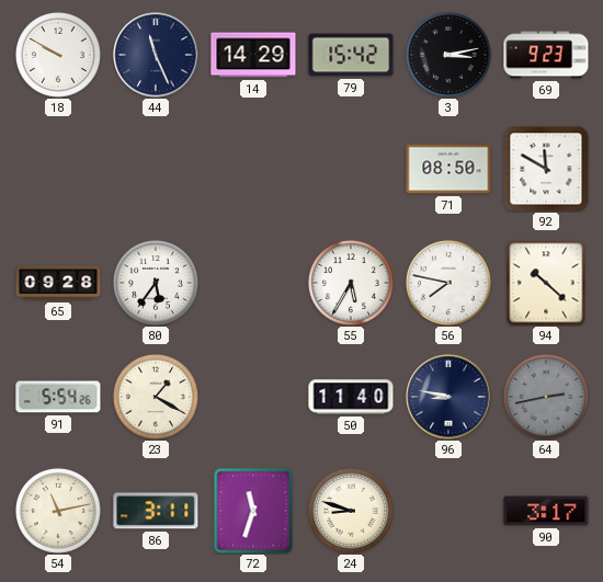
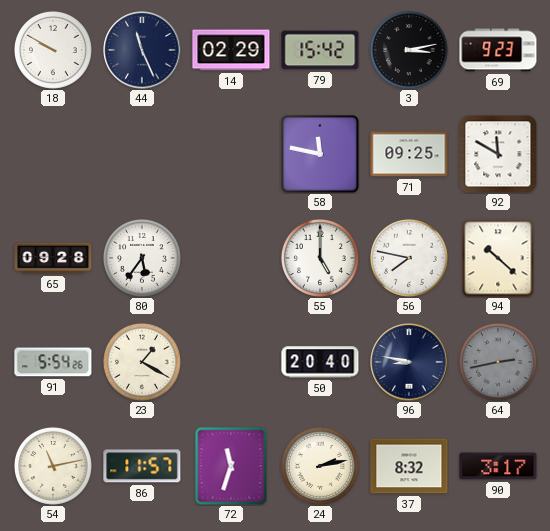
14: 14:29 -> 02:29 (231, 50)
58: none -> 11:47 (320, 154)
71: 08:50 -> 09:25 (409, 154)
55: 5:35 -> 5:00 (320, 258)
50: 11:40 -> 20:40 (320, 362)
86: 3:11 -> 11:57 (142, 466)
24: 8:48 -> 2:13 (320, 466)
37: none -> 8:32 (409, 466)
